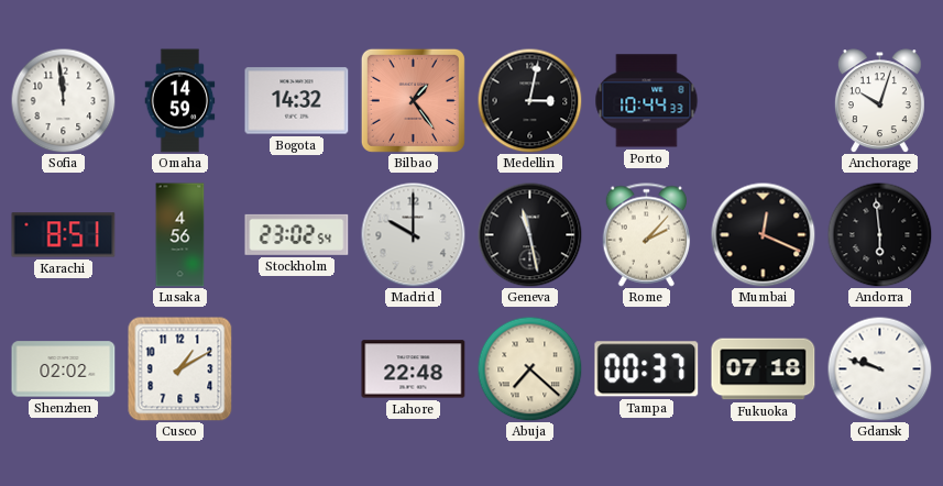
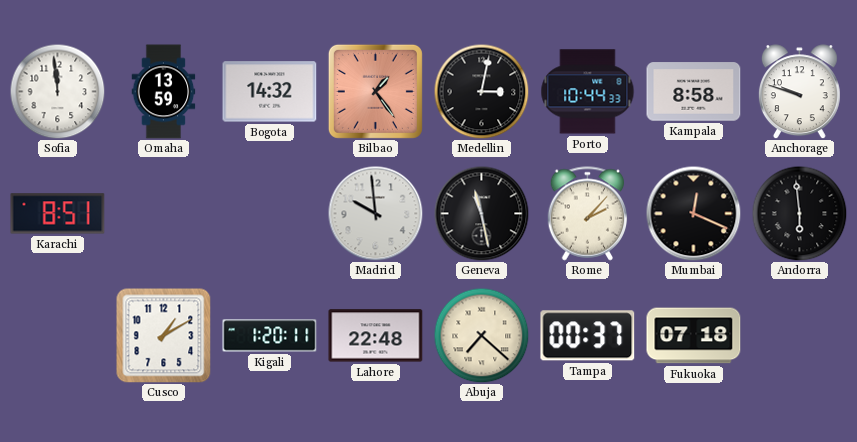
Omaha: 14:59 -> 13:59 (164, 92)
Kampala: none -> 8:58 (694, 92)
Anchorage: 10:03 -> 9:48 (799, 92)
Lusaka: 4:56 -> none (180, 235)
Stockholm: 23:02 -> none (297, 234)
Madrid: 10:00 -> 9:59 (375, 213)
Shenzhen: 02:02 -> none (64, 369)
Kigali: none -> 1:20 (270, 336)
Gdansk: 9:48 -> none (879, 368)
